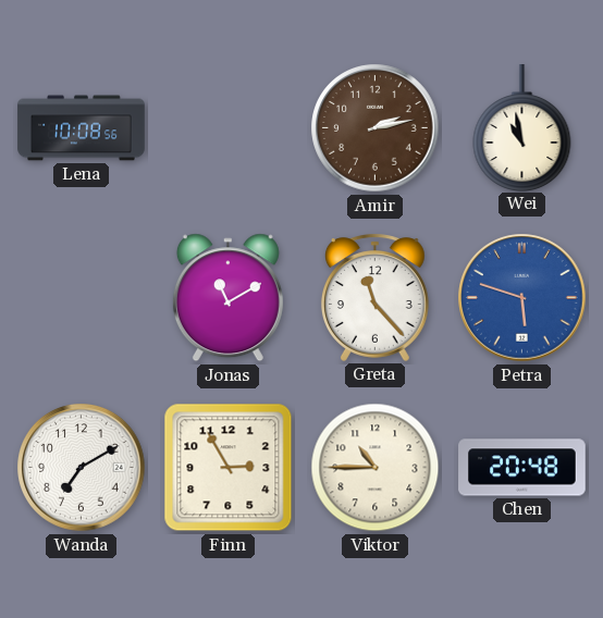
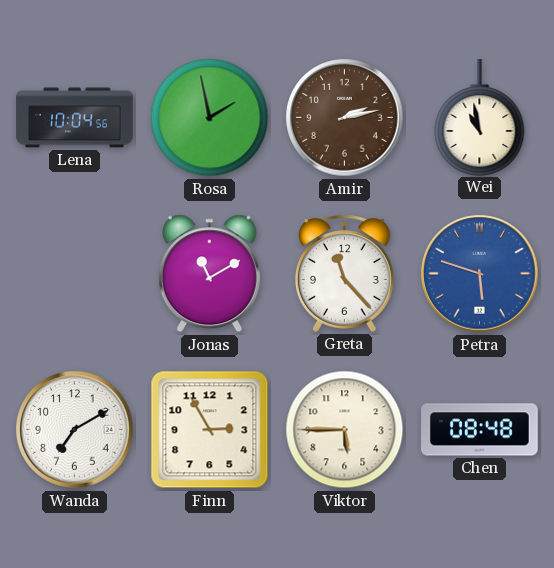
Lena: 10:08 -> 10:04 (75, 118)
Rosa: none -> 1:58 (210, 118)
Viktor: 10:45 -> 5:45 (345, 430)
Chen: 20:48 -> 08:48 (480, 430)
